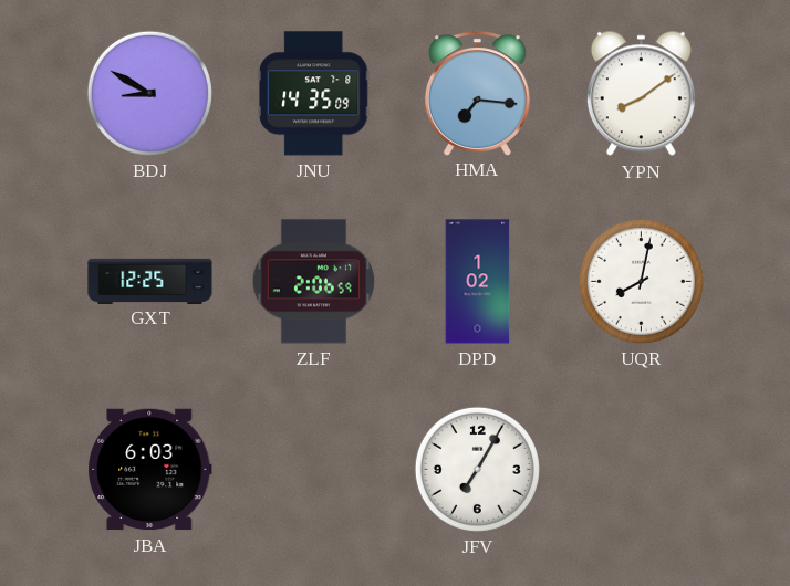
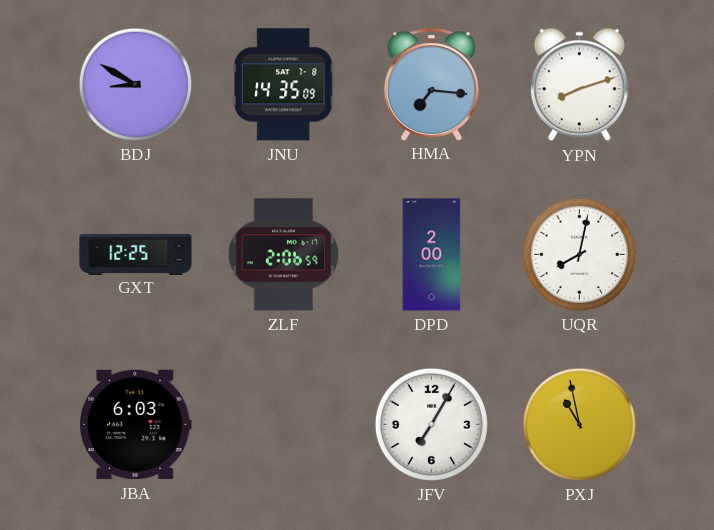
YPN: 8:09 -> 8:12 (579, 85)
DPD: 1:02 -> 2:00 (432, 255)
PXJ: none -> 10:58 (579, 424)
